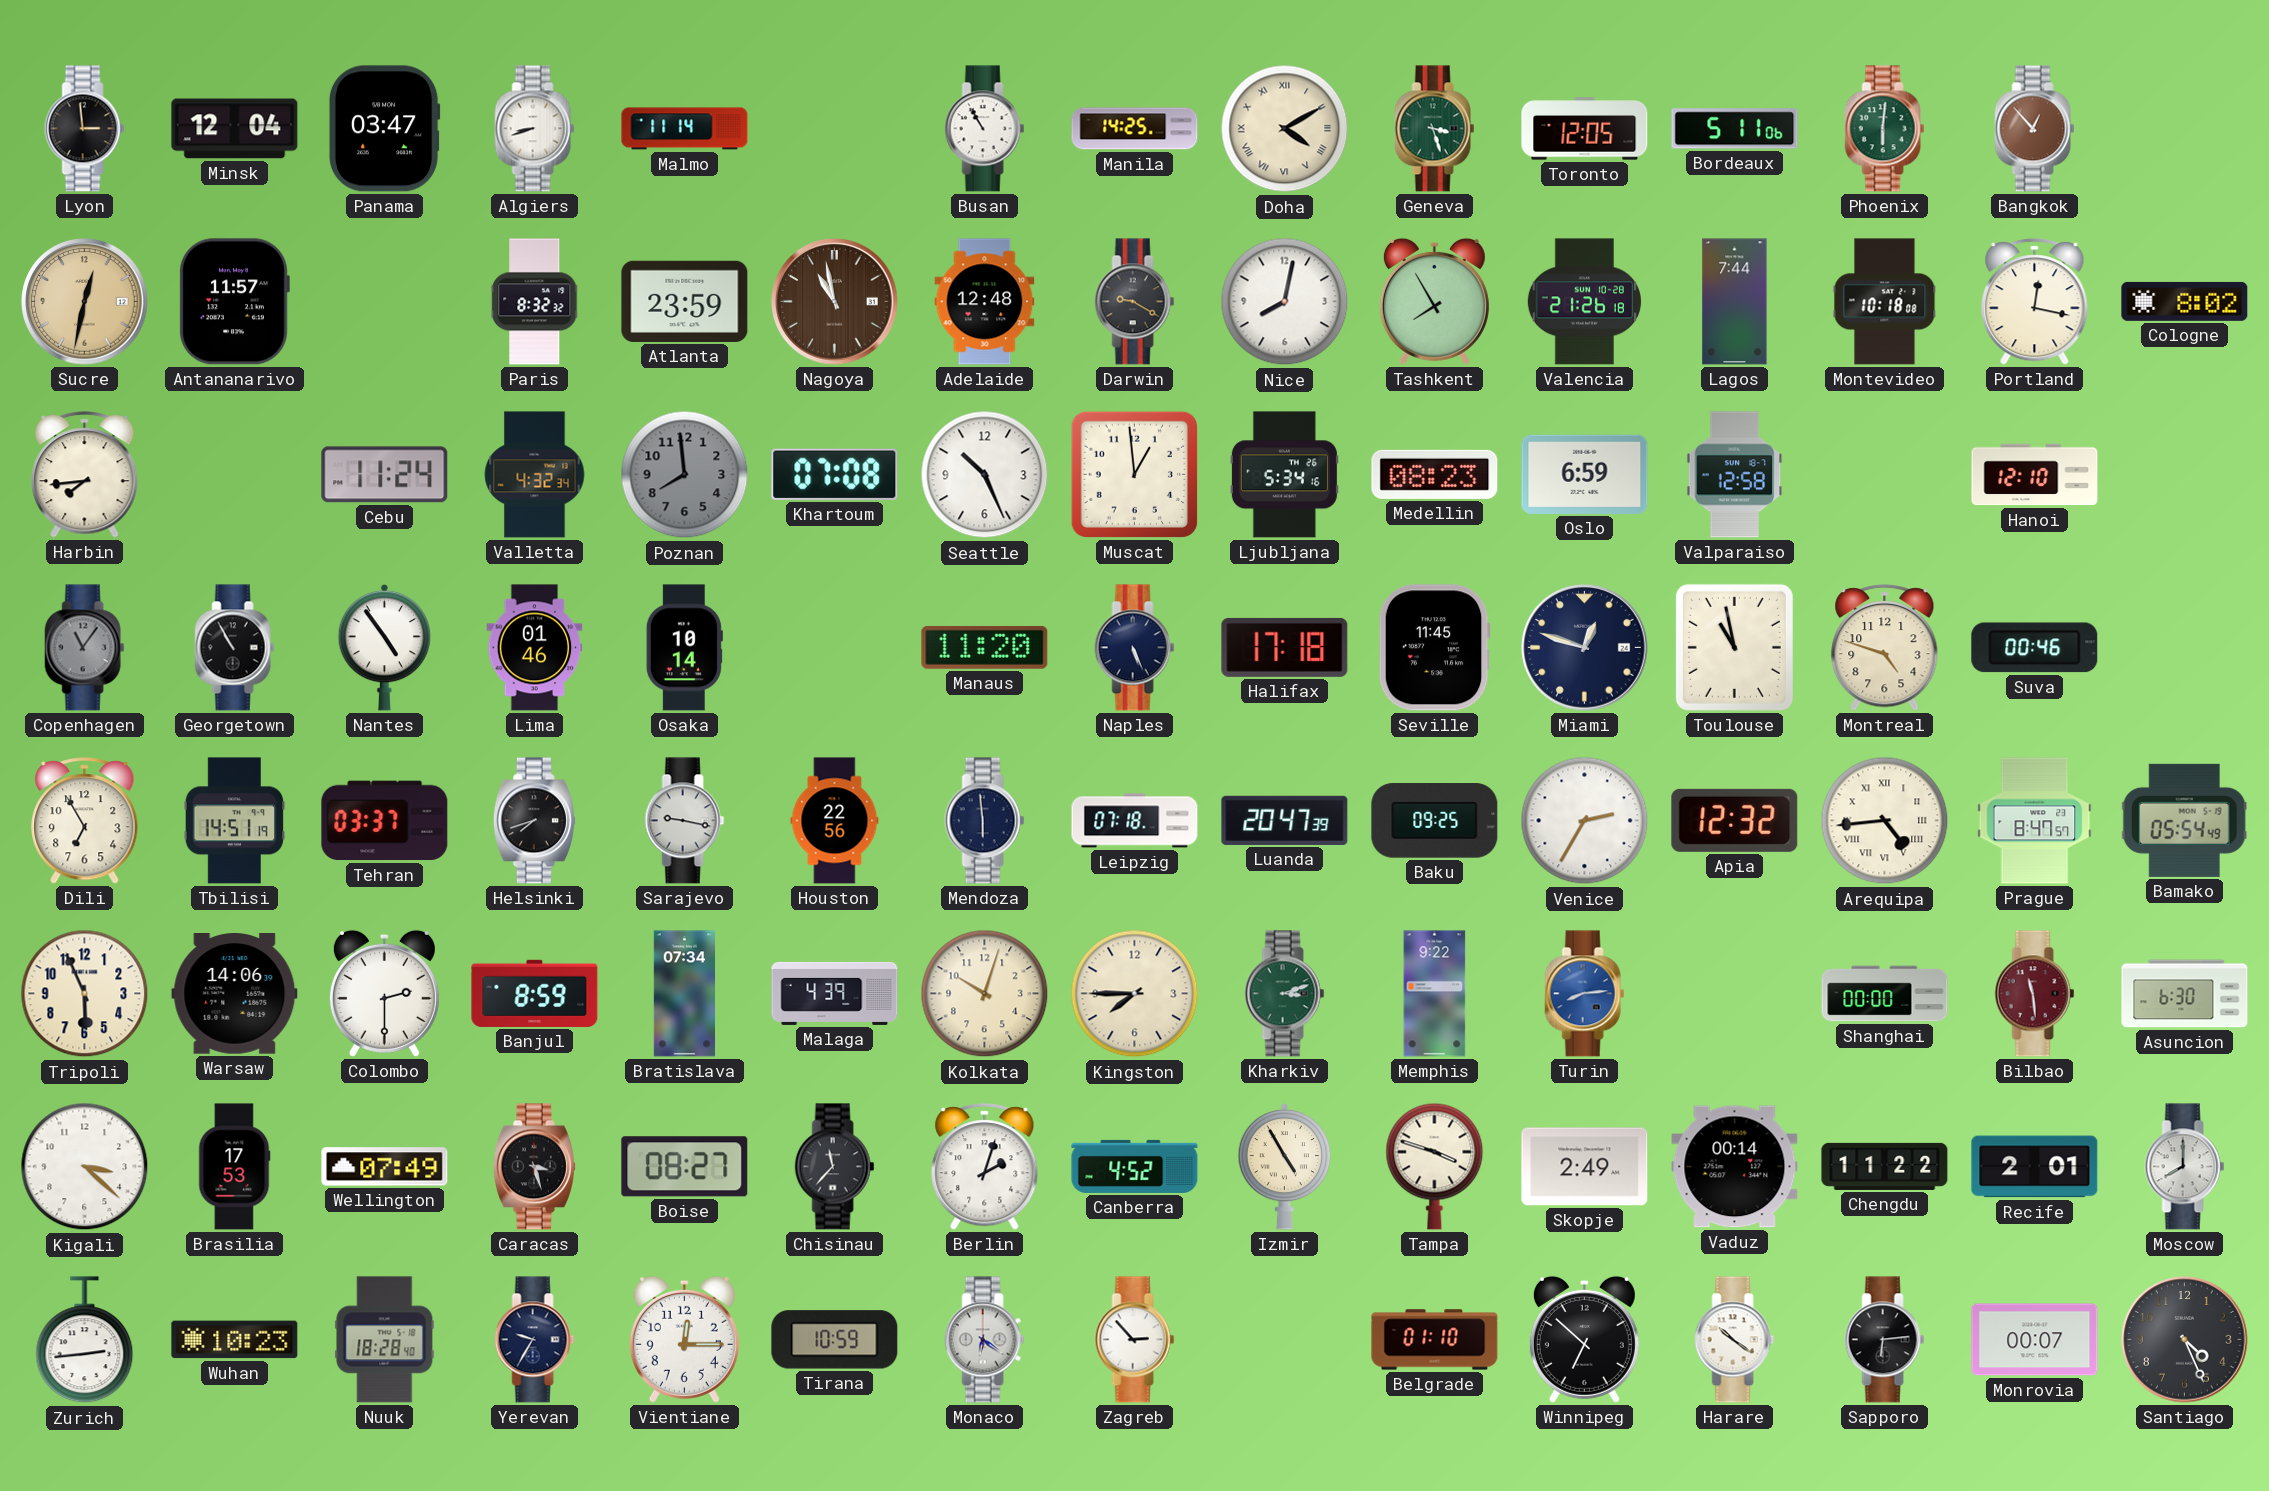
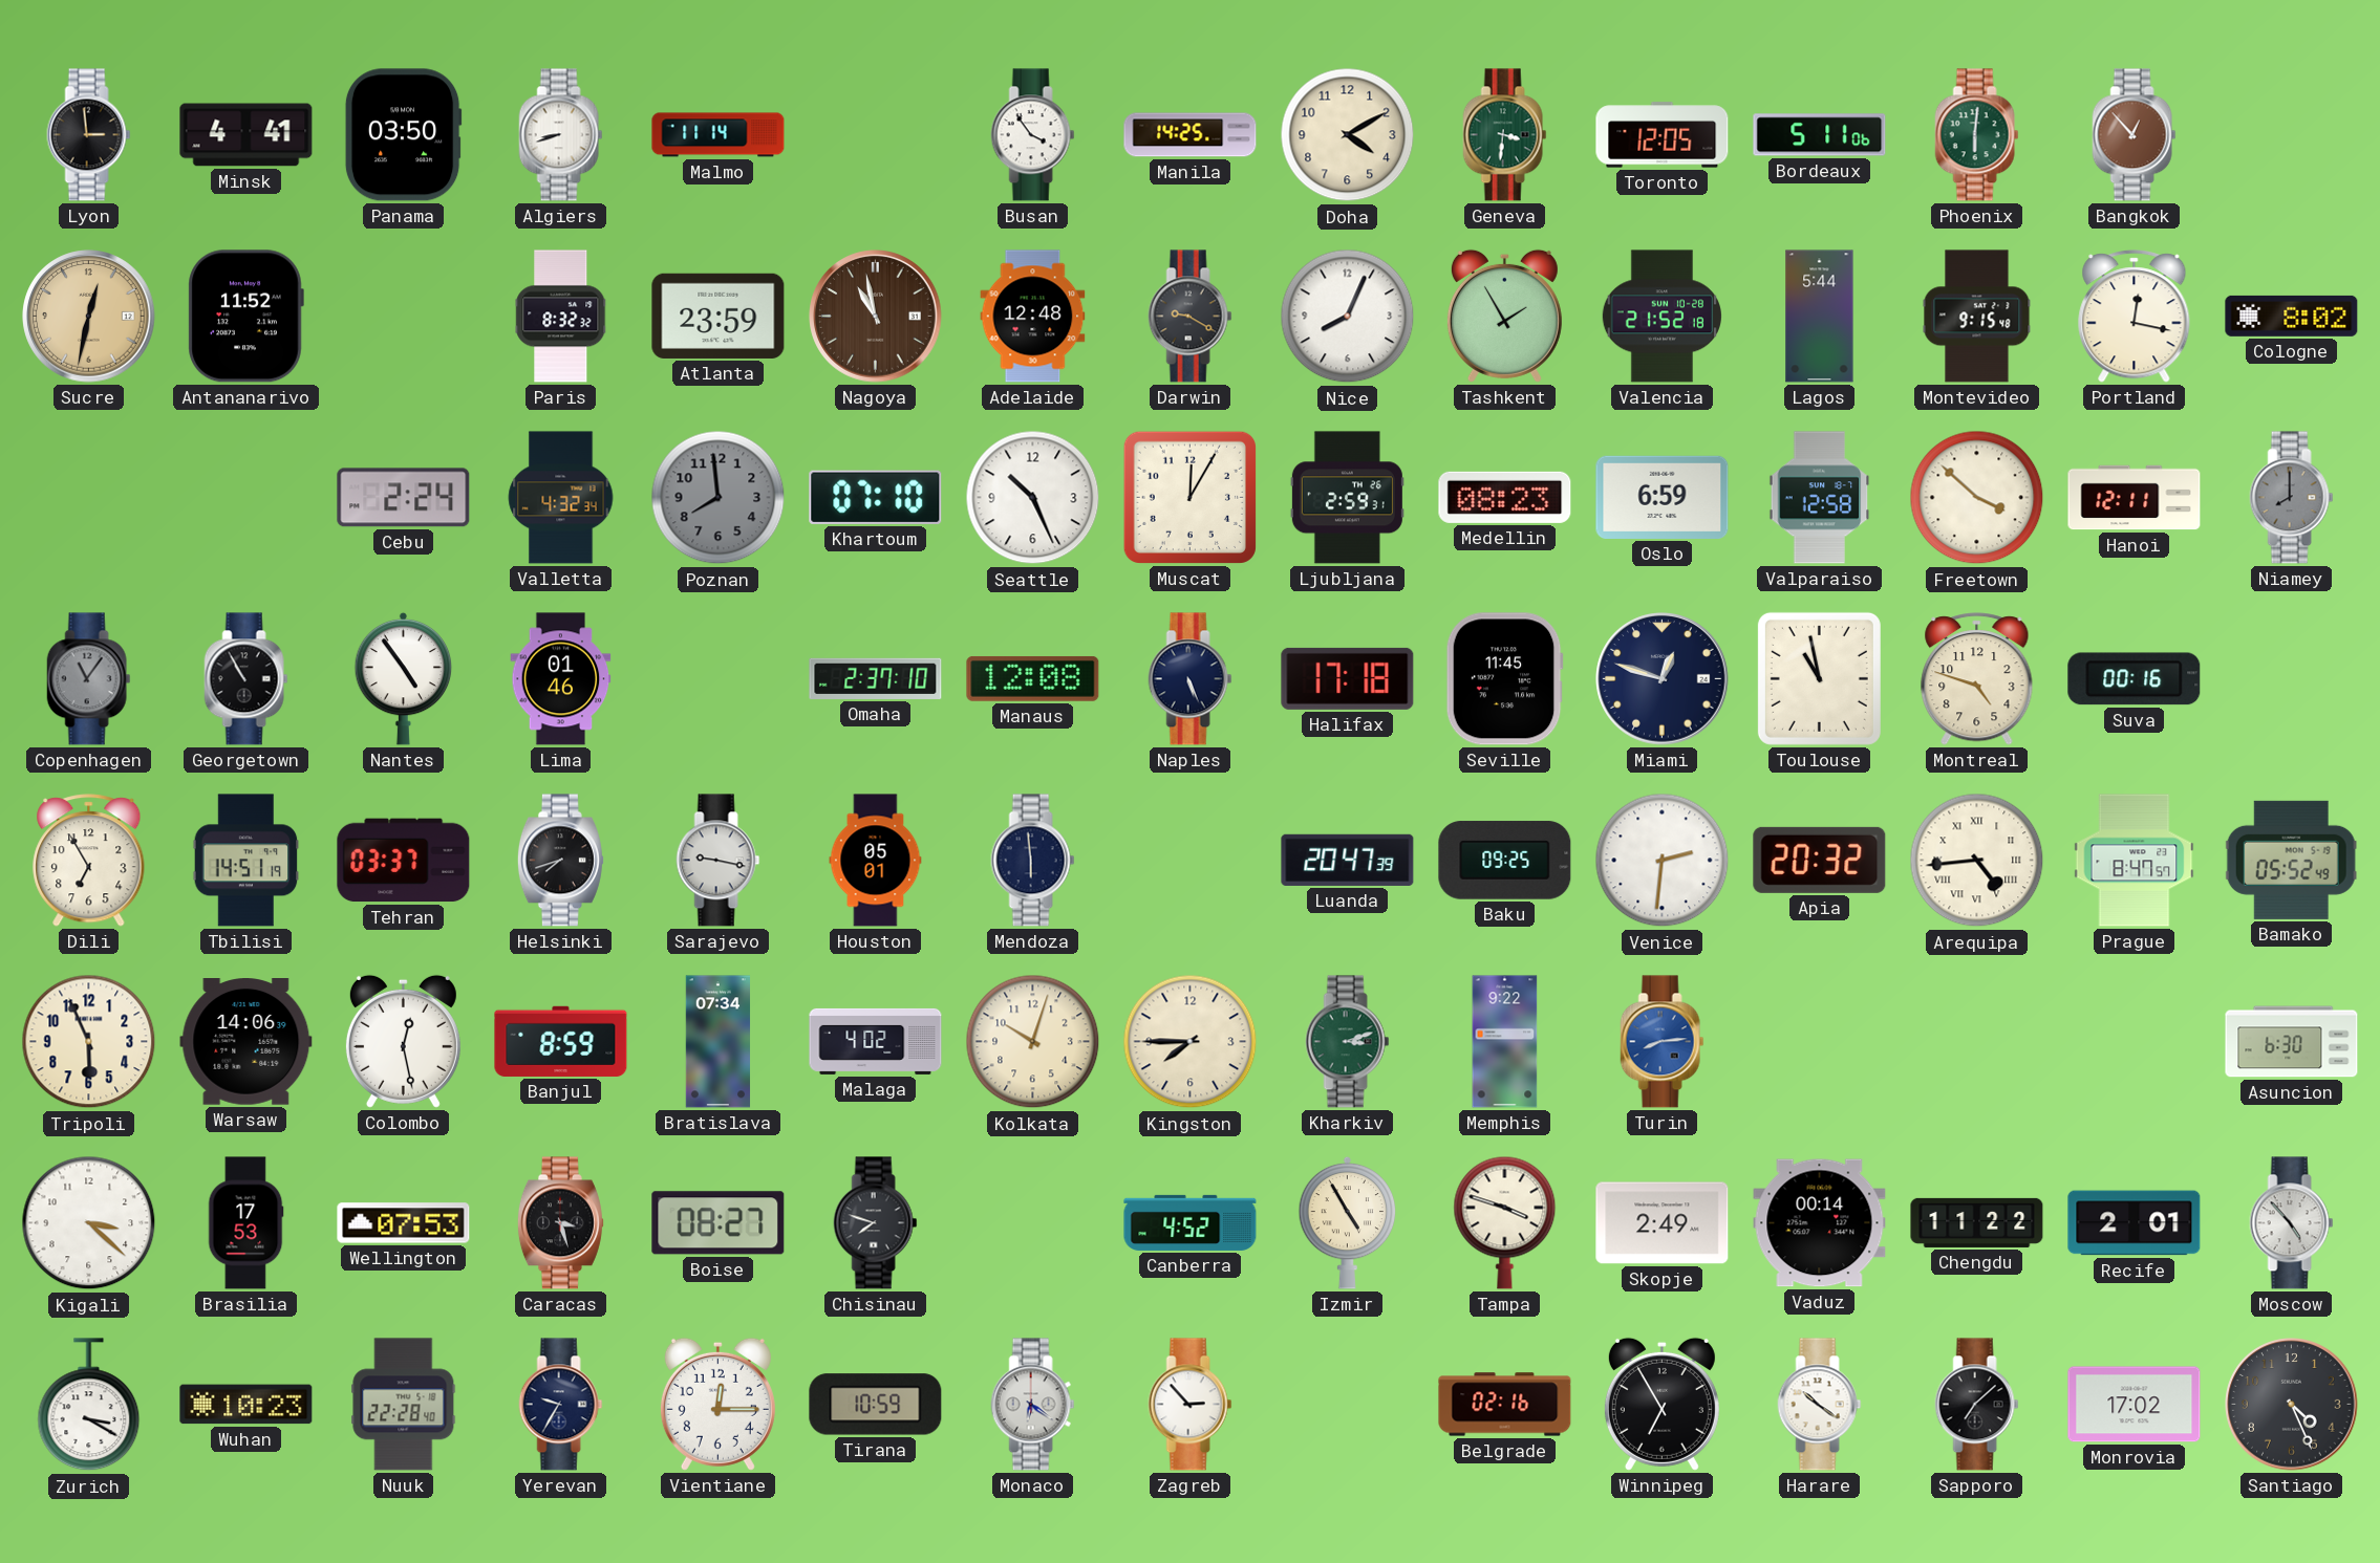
Minsk: 12:04 -> 4:41 (246, 135)
Panama: 03:47 -> 03:50 (403, 135)
Busan: 10:55 -> 3:54 (1033, 135)
Doha numerals: Roman -> Arabic (1348, 135)
Geneva: 3:27 -> 3:31 (1505, 135)
Antananarivo: 11:57 -> 11:52 (245, 317)
Nice: 8:02 -> 8:04 (1348, 317)
Tashkent: 7:55 -> 1:55 (1504, 316)
Valencia: 21:26 -> 21:52 (1661, 317)
Lagos: 7:44 -> 5:44 (1820, 317)
Montevideo: 10:18 -> 9:15 (1977, 317)
Harbin: 7:44 -> none (85, 475)
Cebu: 11:24 -> 2:24 (404, 498)
Khartoum: 07:08 -> 07:10 (876, 497)
Muscat: 12:59 -> 12:05 (1189, 497)
Ljubljana: 5:34 -> 2:59 (1347, 498)
Freetown: none -> 3:52 (1977, 498)
Hanoi: 12:10 -> 12:11 (2135, 498)
Niamey: none -> 8:00 (2292, 498)
Osaka: 10:14 -> none (684, 648)
Omaha: none -> 2:37 (876, 678)
Manaus: 11:20 -> 12:08 (1033, 678)
Suva: 00:46 -> 00:16 (2135, 679)
Houston: 22:56 -> 05:01 (876, 861)
Leipzig: 07:18 -> none (1135, 821)
Venice: 2:35 -> 2:31 (1663, 861)
Apia: 12:32 -> 20:32 (1820, 860)
Bamako: 05:54 -> 05:52 (2291, 860)
Colombo: 2:30 -> 12:28 (403, 1041)
Malaga: 4:39 -> 4:02 (876, 1041)
Shanghai: 00:00 -> none (1885, 994)
Bilbao: 11:29 -> none (2035, 994)
Wellington: 07:49 -> 07:53 (404, 1223)
Chisinau: 11:37 -> 7:48 (876, 1223)
Berlin: 2:03 -> none (985, 1167)
Moscow: 8:00 -> 4:53 (2292, 1223)
Zurich: 2:44 -> 3:20 (89, 1405)
Nuuk: 18:28 -> 22:28 (404, 1405)
Belgrade: 01:10 -> 02:16 (1505, 1405)
Winnipeg: 6:52 -> 6:55 (1661, 1404)
Sapporo: 6:14 -> 7:08 (1977, 1405)
Monrovia: 00:07 -> 17:02 (2135, 1405)
